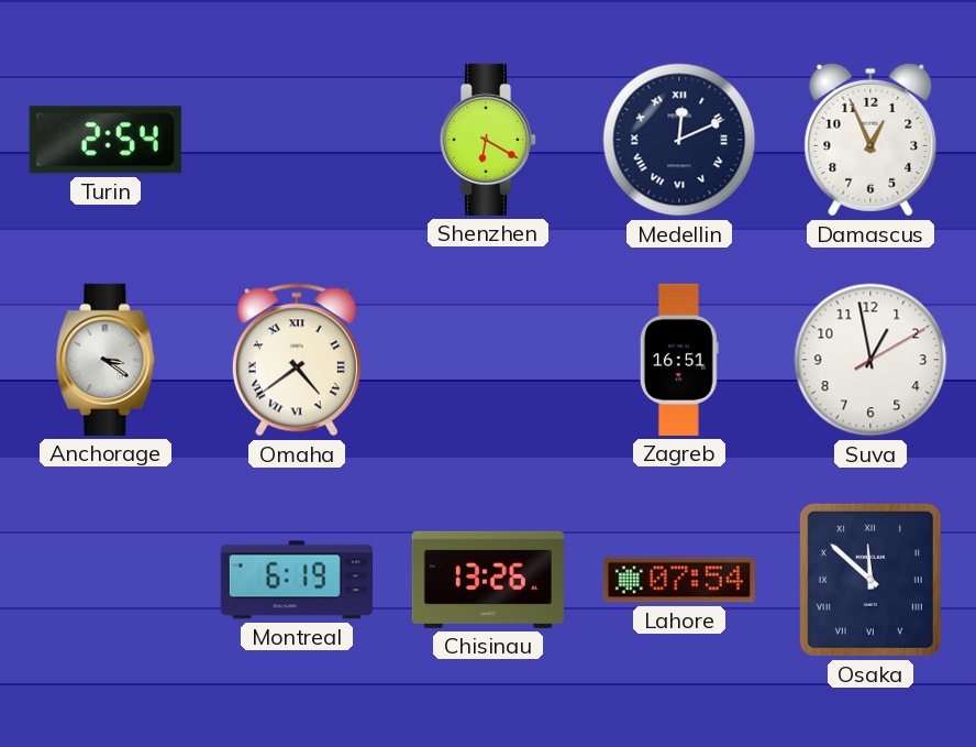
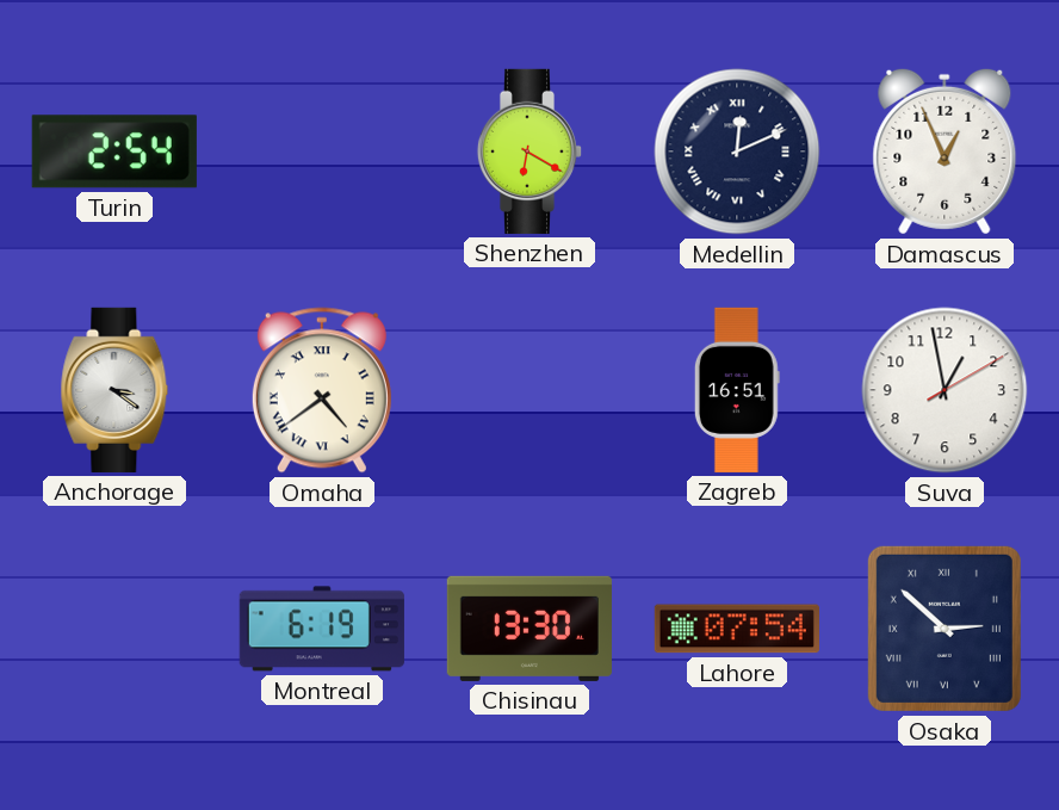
Chisinau: 13:26 -> 13:30 (529, 629)
Osaka: 11:52 -> 2:52 (945, 629)
